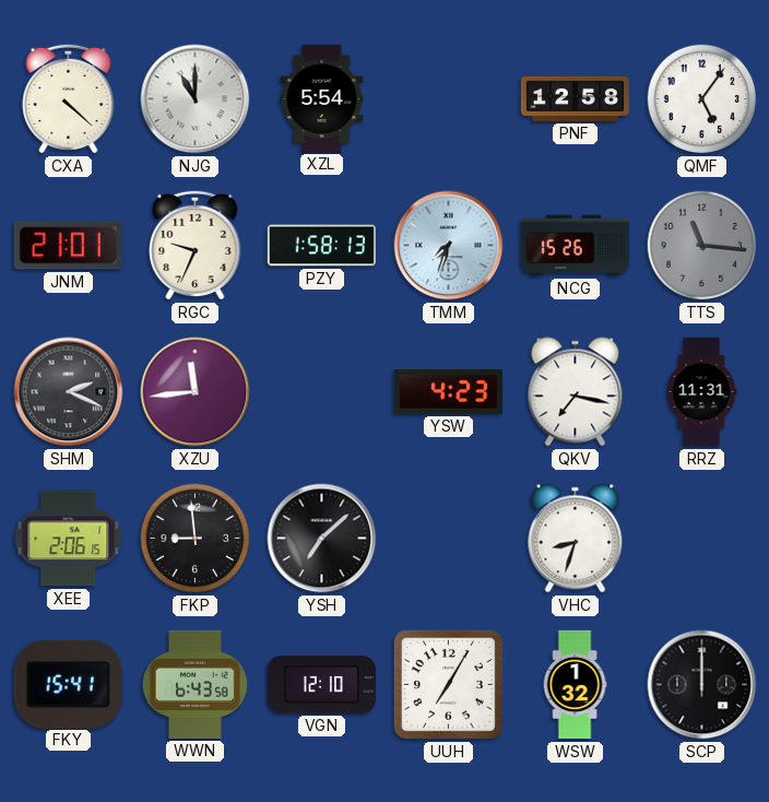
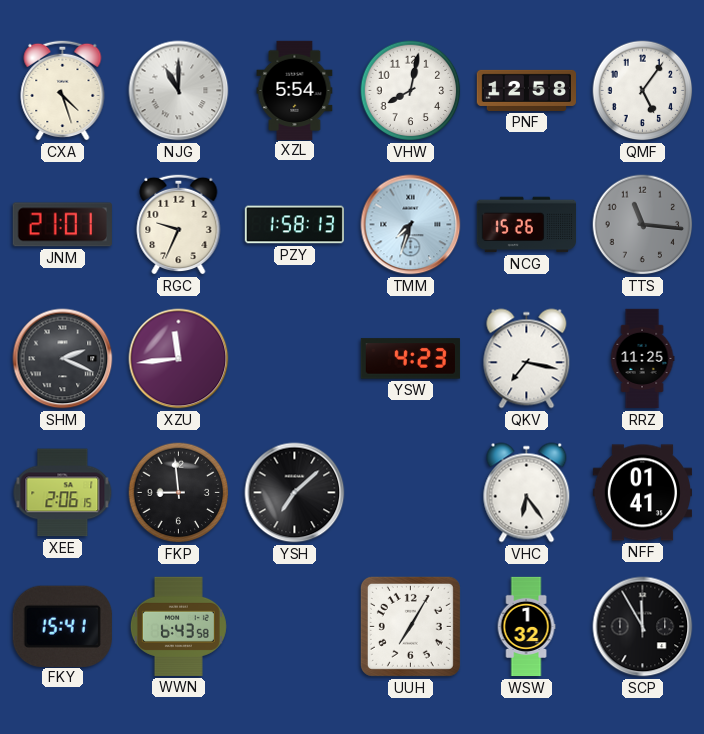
CXA: 4:22 -> 4:27 (63, 90)
VHW: none -> 8:02 (411, 91)
RRZ: 11:31 -> 11:25 (642, 359)
VHC: 8:33 -> 6:24 (527, 493)
NFF: none -> 01:41 (642, 493)
VGN: 12:10 -> none (321, 685)
SCP: 12:00 -> 11:55 (643, 627)
